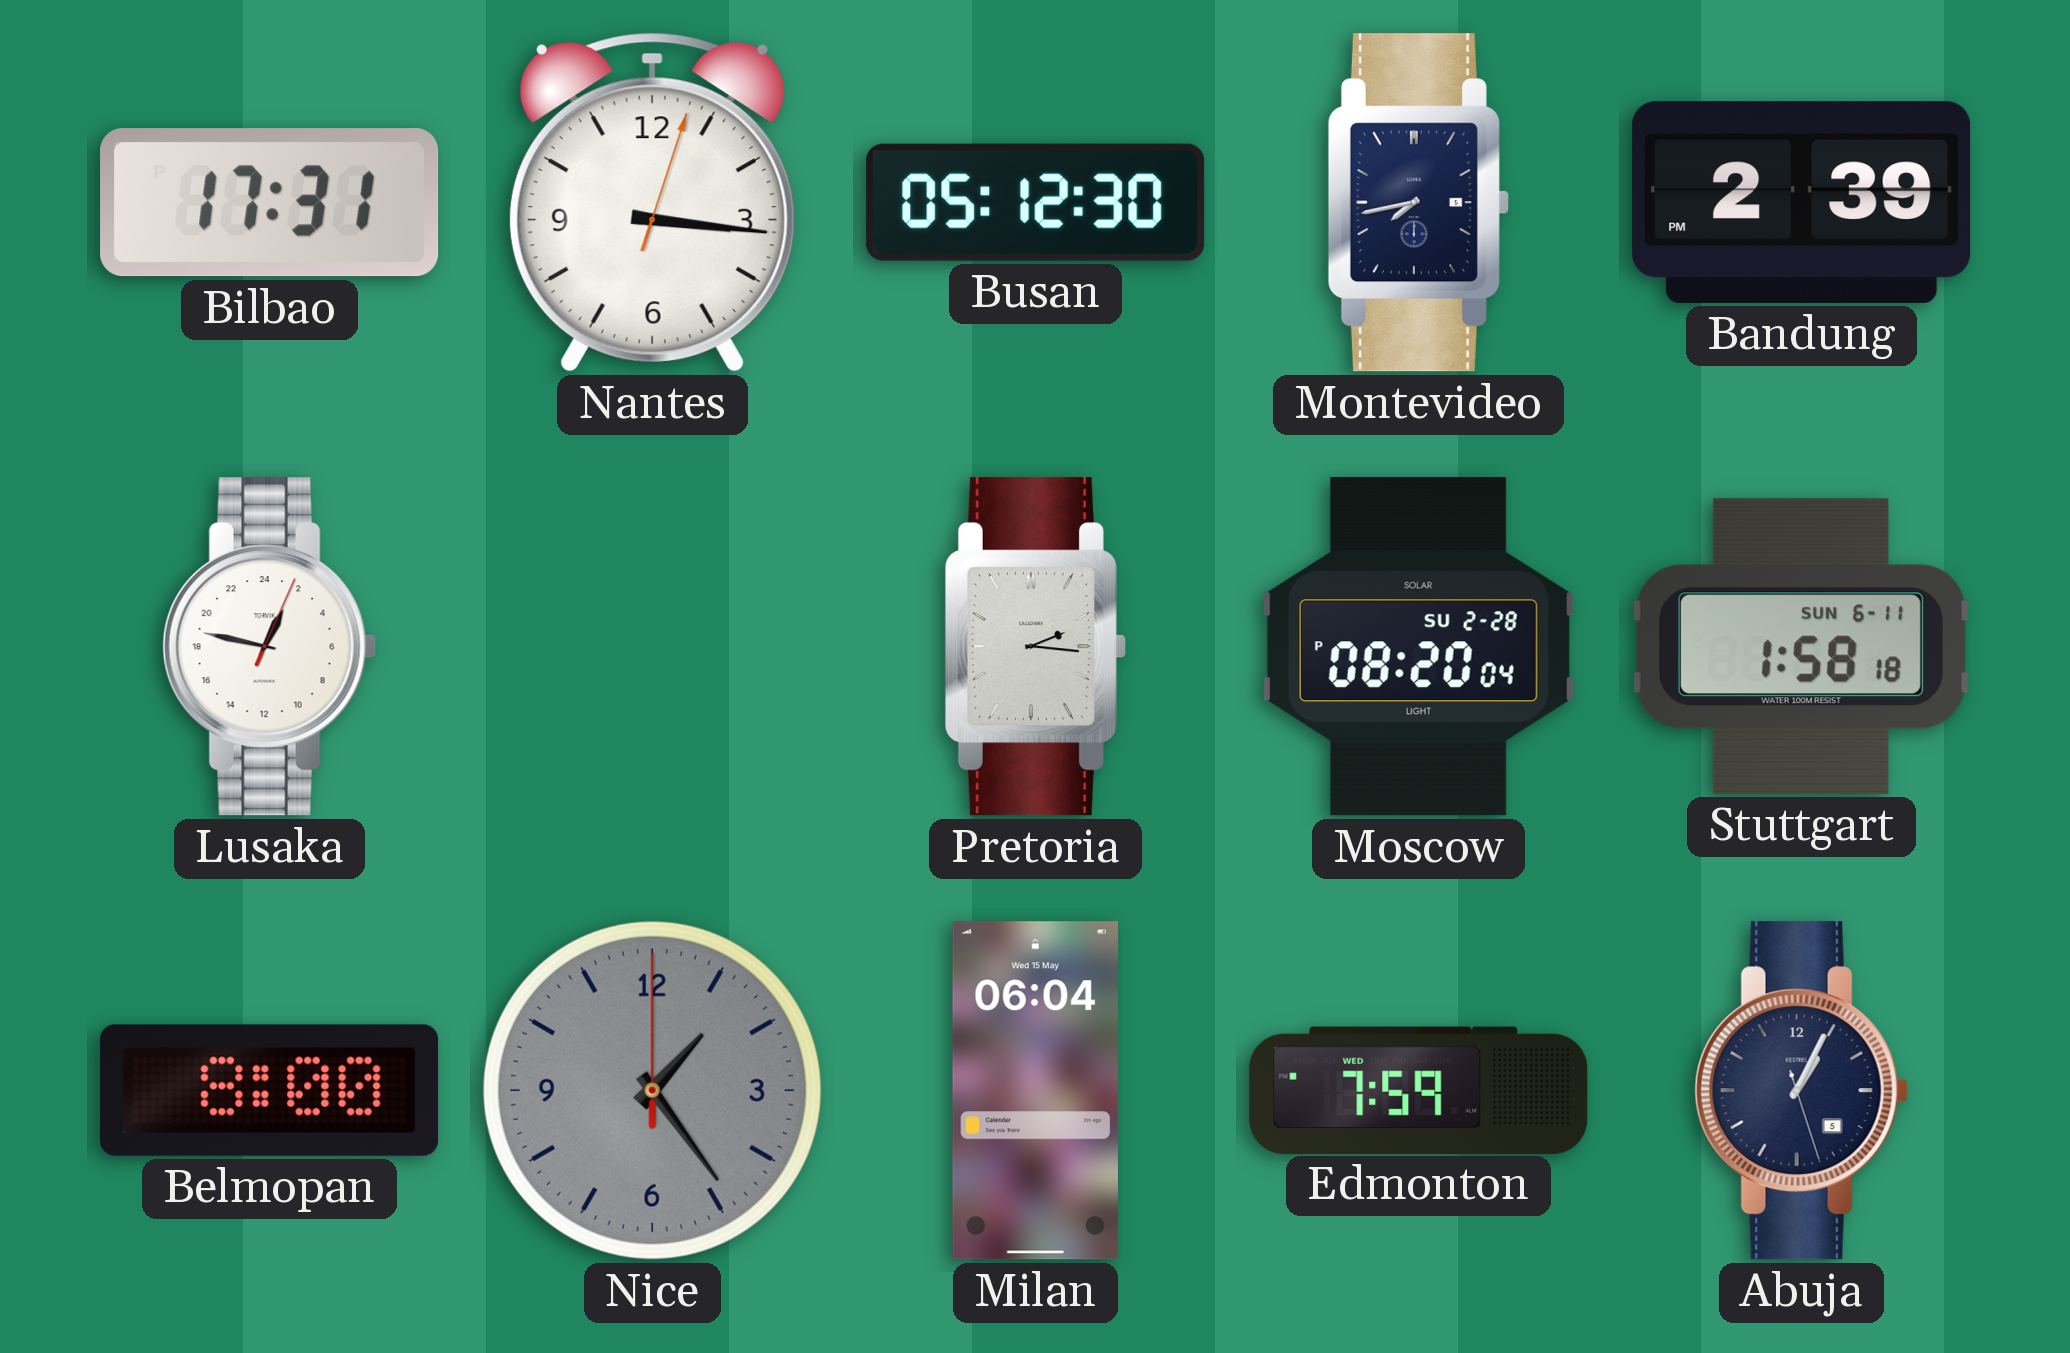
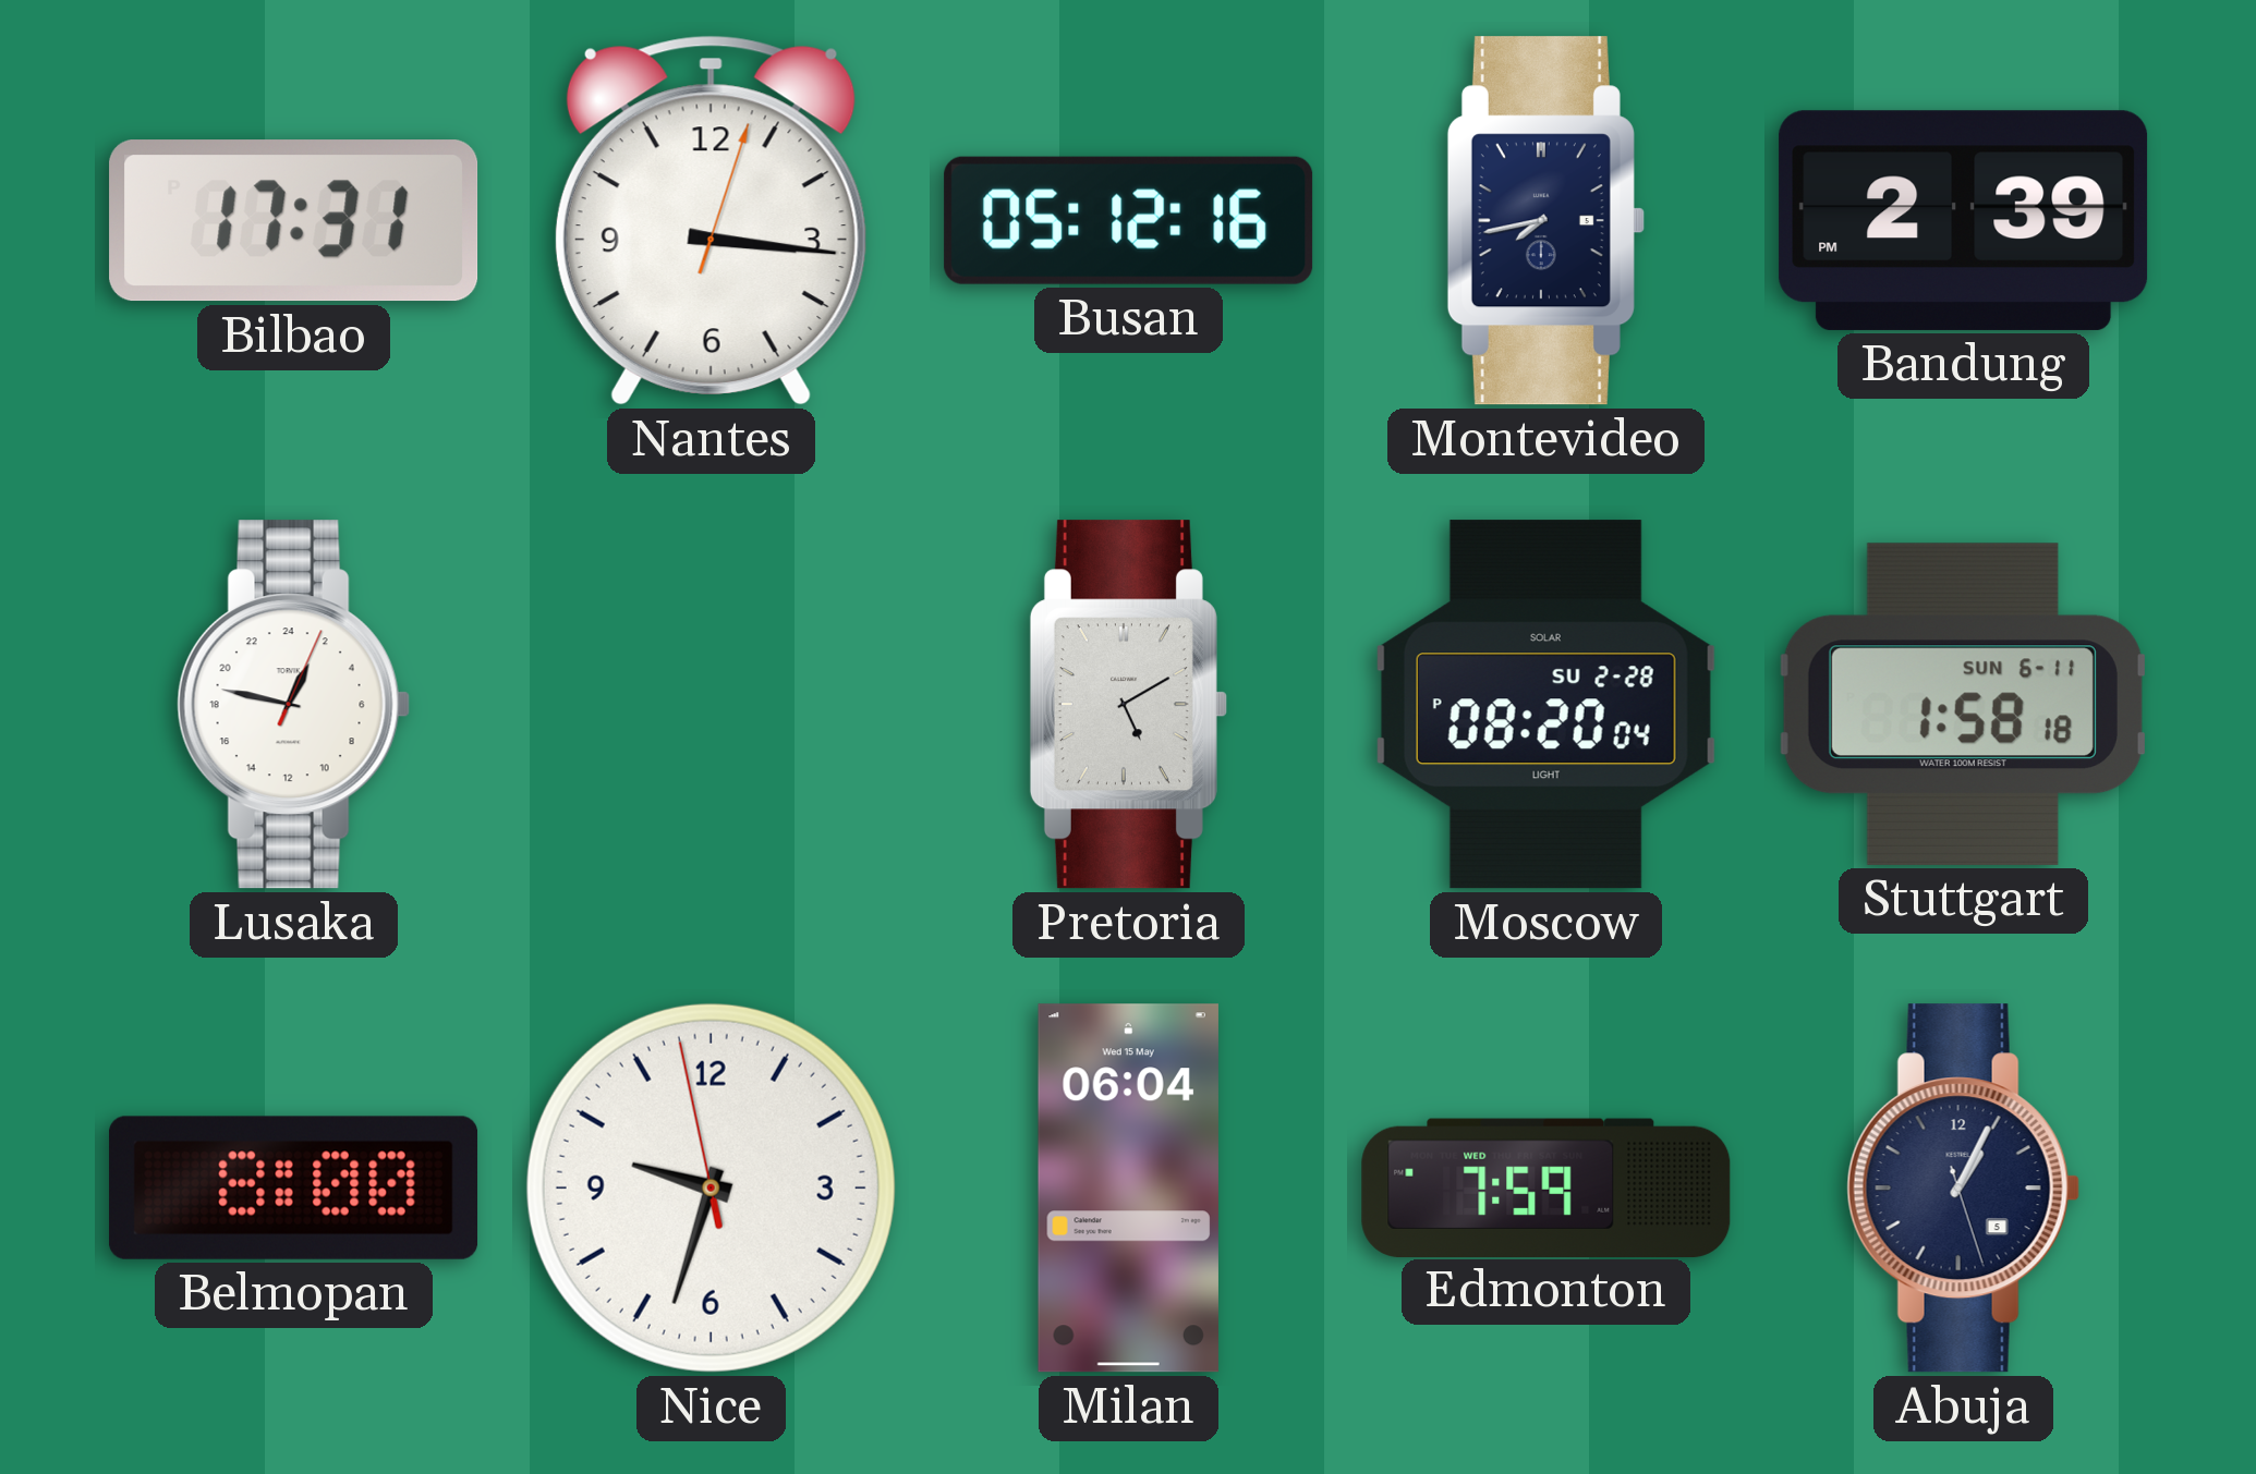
Busan: 05:12:30 -> 05:12:16 (1129, 220)
Pretoria: 2:16 -> 5:10 (1128, 705)
Nice: 1:24 -> 9:32 (711, 1187)
Nice dial: grey -> white (711, 1187)
